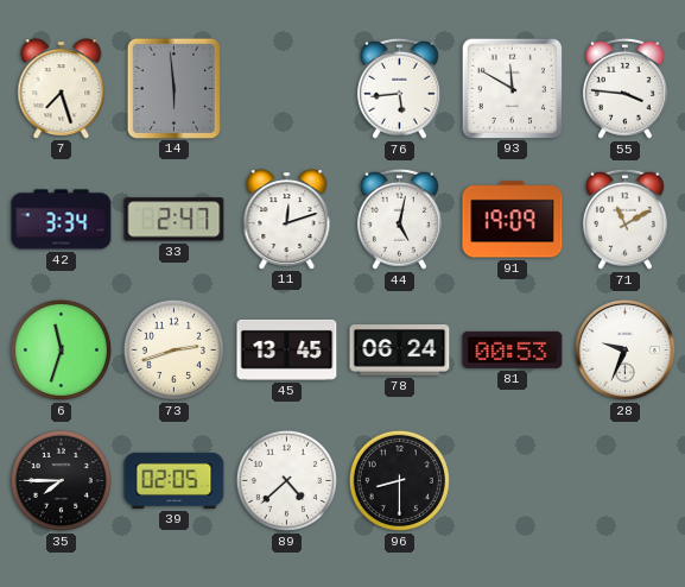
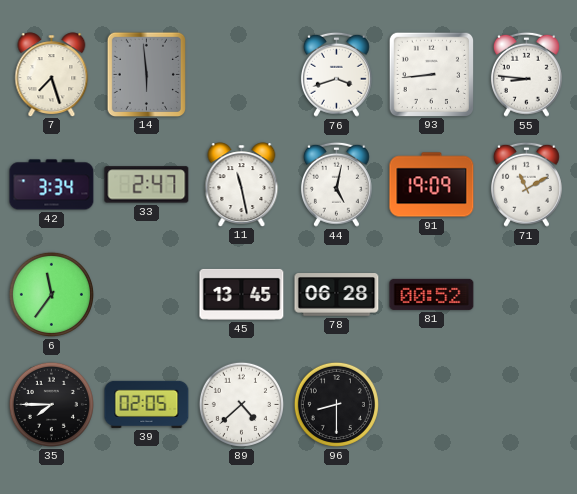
76: 5:44 -> 3:42 (336, 74)
93: 11:50 -> 8:44 (431, 74)
55: 3:46 -> 8:46 (526, 74)
11: 12:12 -> 11:28 (242, 184)
6: 11:33 -> 11:36 (51, 294)
73: 2:42 -> none (173, 349)
78: 06:24 -> 06:28 (337, 295)
81: 00:53 -> 00:52 (432, 294)
28: 9:34 -> none (624, 349)
